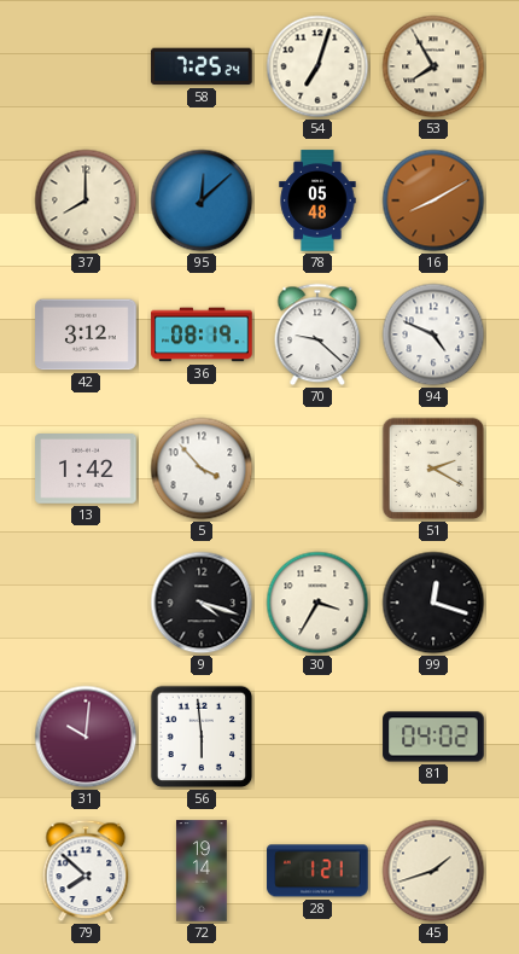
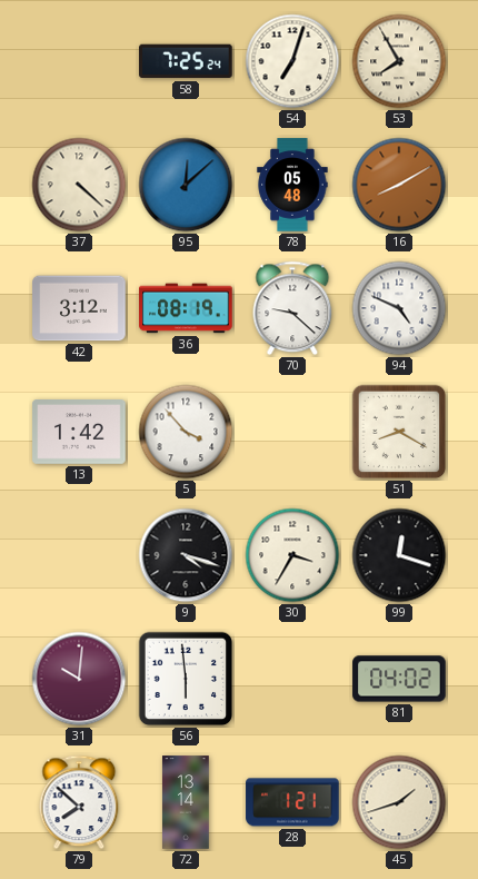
37: 8:00 -> 4:22 (79, 185)
51: 2:20 -> 8:20 (399, 432)
72: 19:14 -> 13:14 (186, 802)
